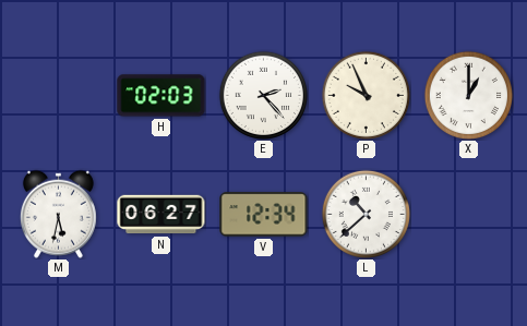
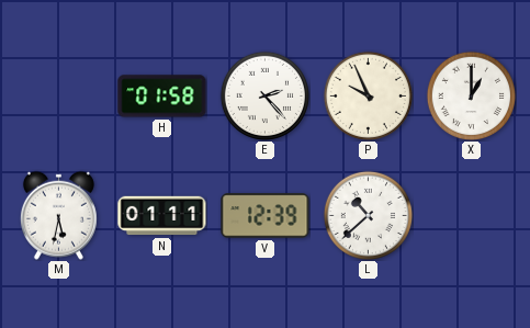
H: 02:03 -> 01:58 (162, 97)
N: 06:27 -> 01:11 (162, 216)
V: 12:34 -> 12:39 (266, 216)
